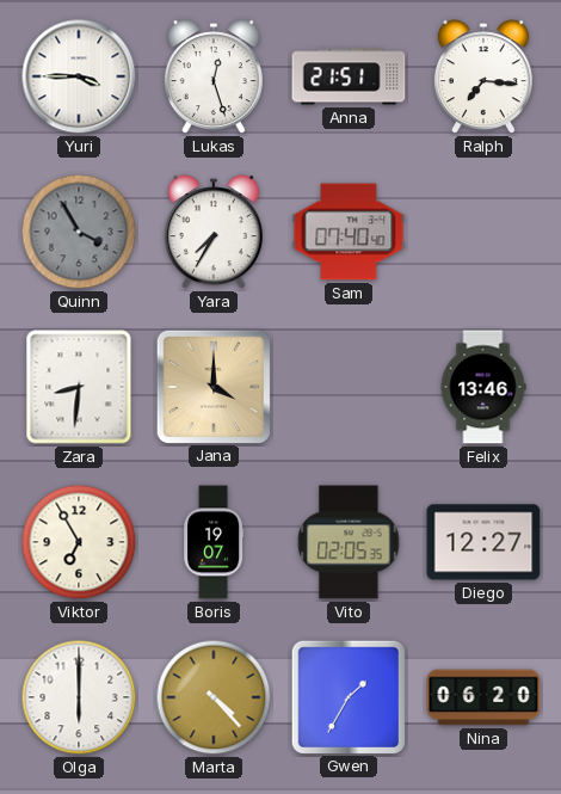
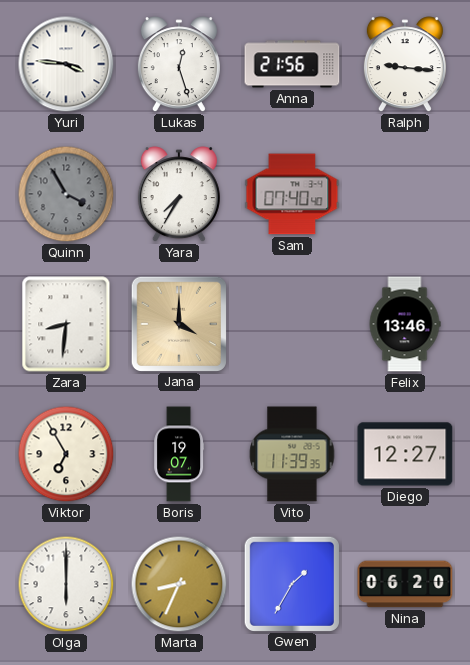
Yuri: 3:45 -> 3:46 (66, 64)
Anna: 21:51 -> 21:56 (292, 64)
Ralph: 7:16 -> 9:16 (405, 65)
Vito: 02:05 -> 11:39 (292, 454)
Marta: 4:23 -> 8:34 (179, 584)
